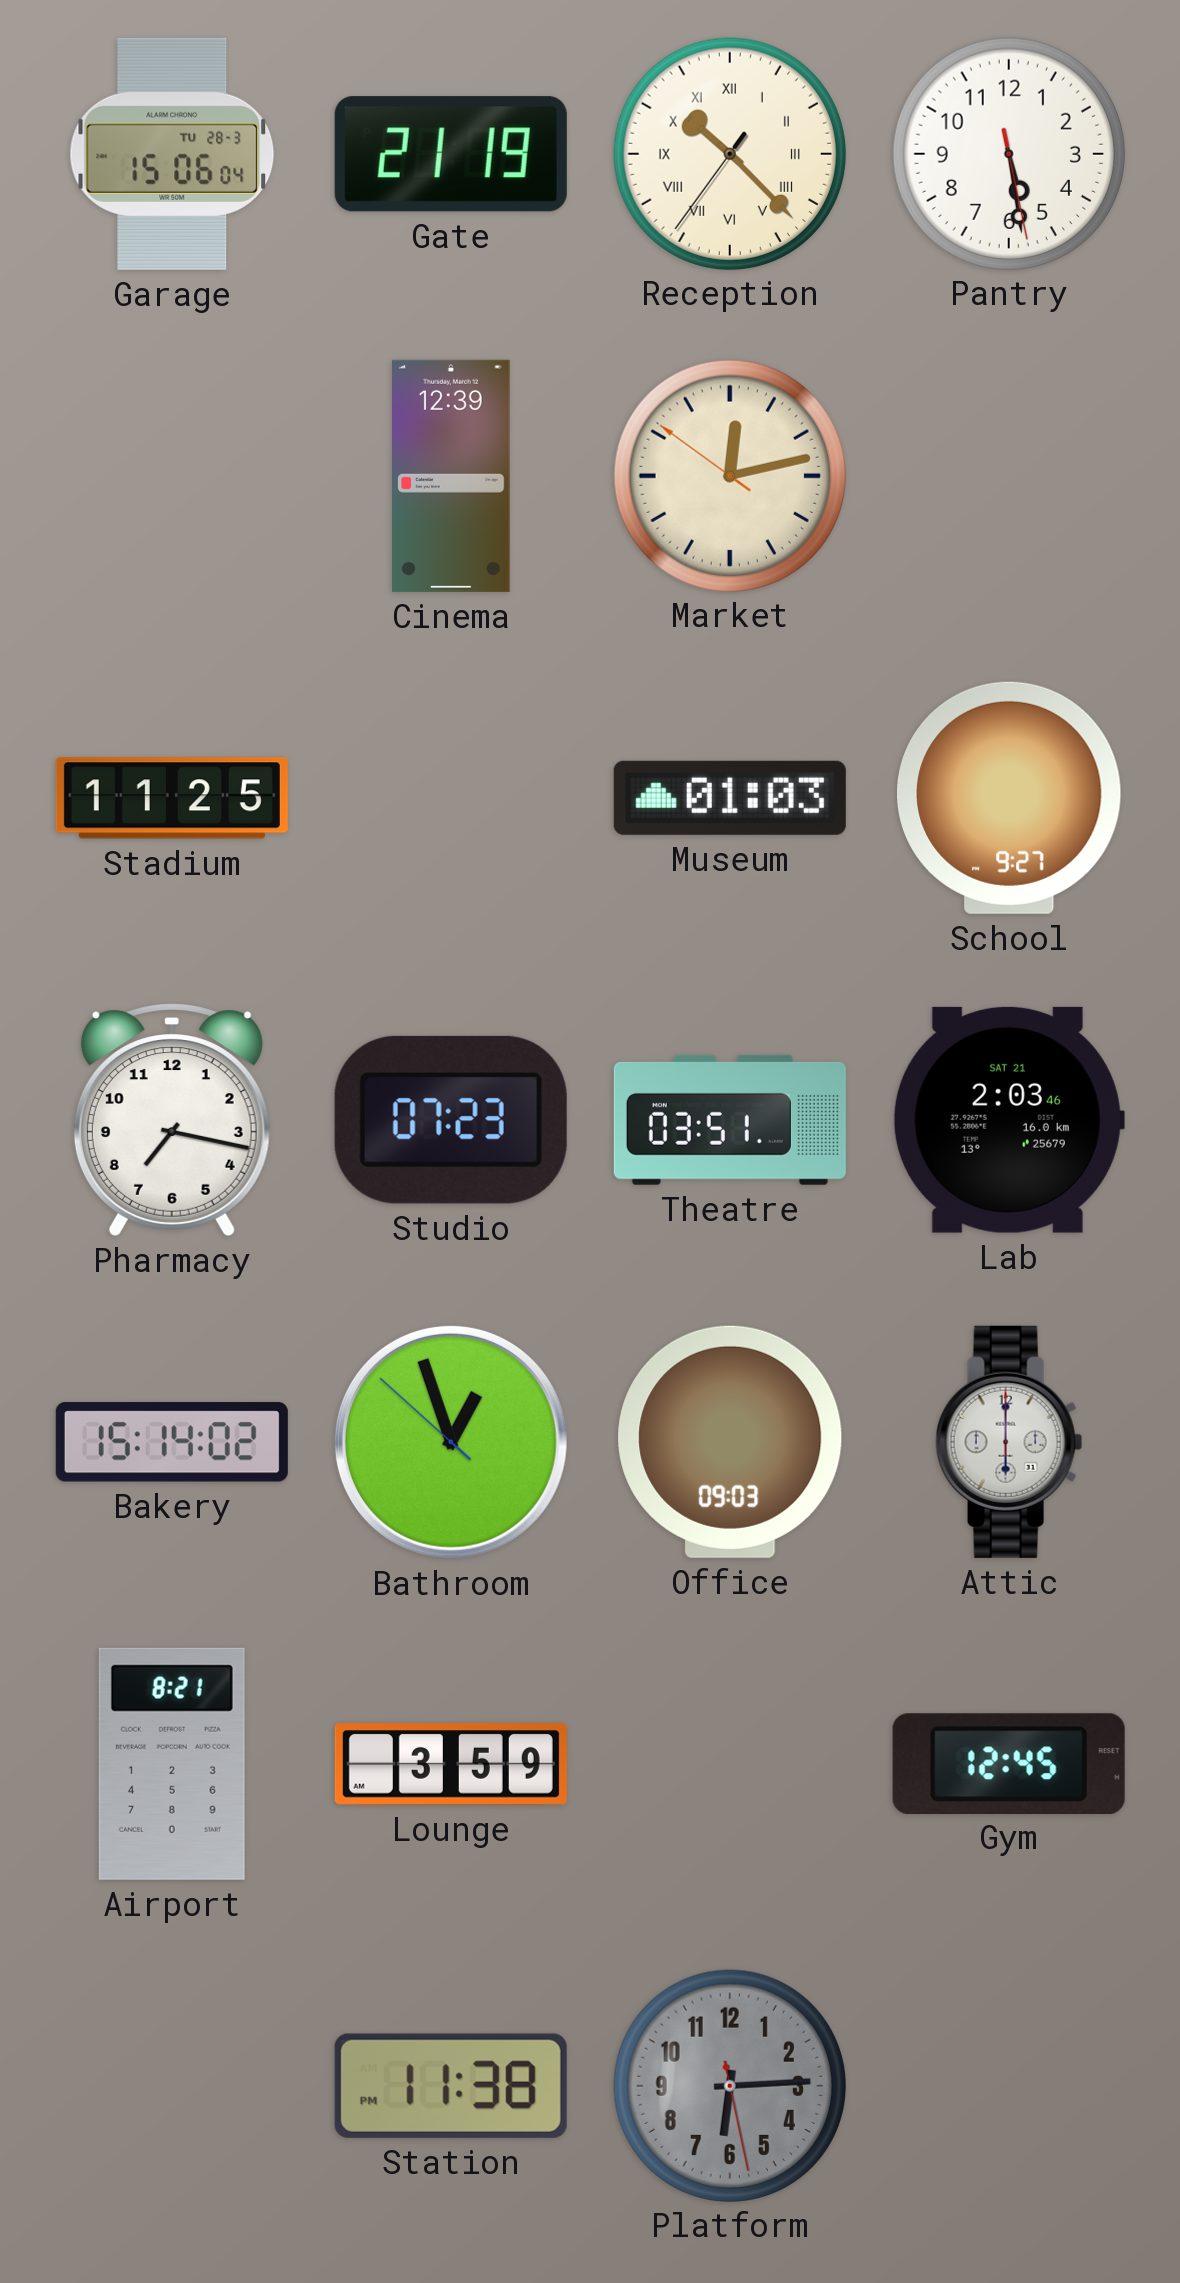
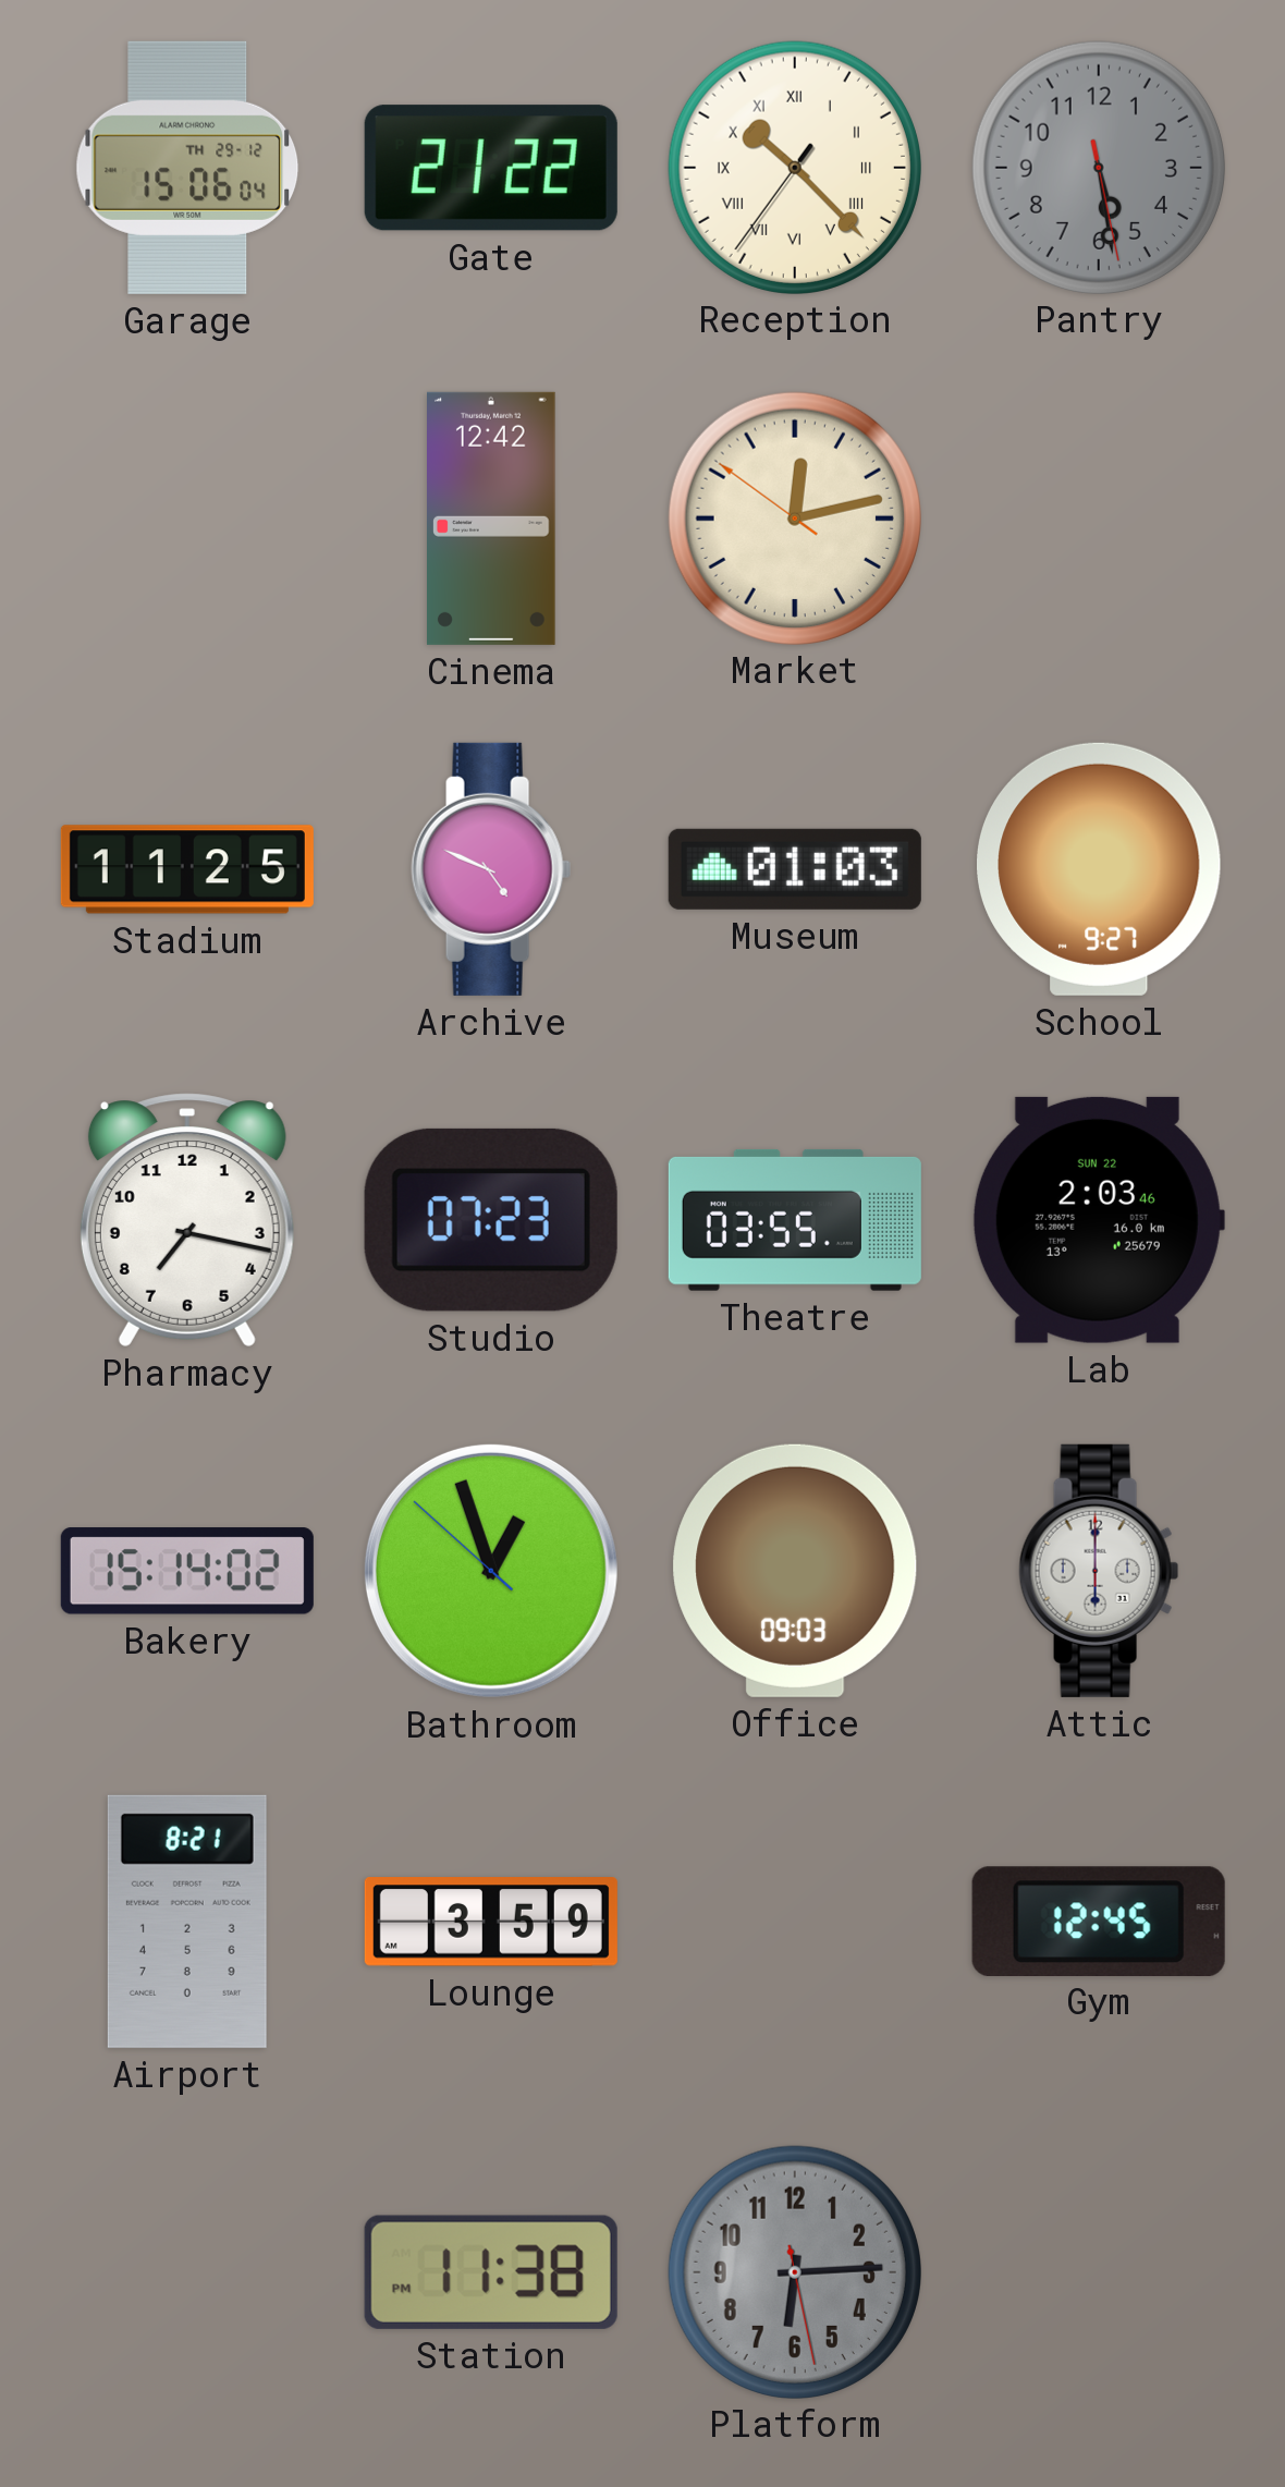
Garage date: TU 28-3 -> TH 29-12 (187, 168)
Gate: 21:19 -> 21:22 (491, 168)
Pantry dial: white -> grey (1098, 167)
Cinema: 12:39 -> 12:42 (492, 519)
Archive: none -> 4:49 (491, 869)
Theatre: 03:51 -> 03:55 (795, 1220)
Lab date: SAT 21 -> SUN 22 (1098, 1220)
